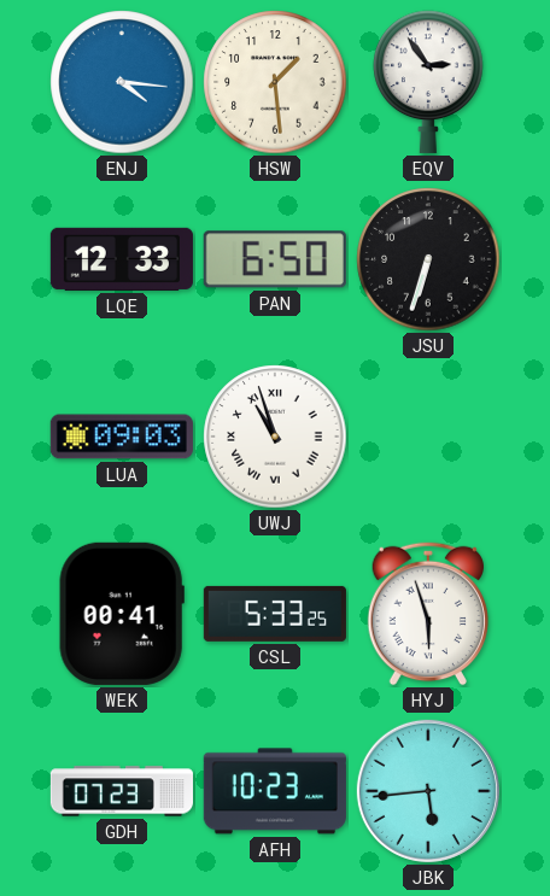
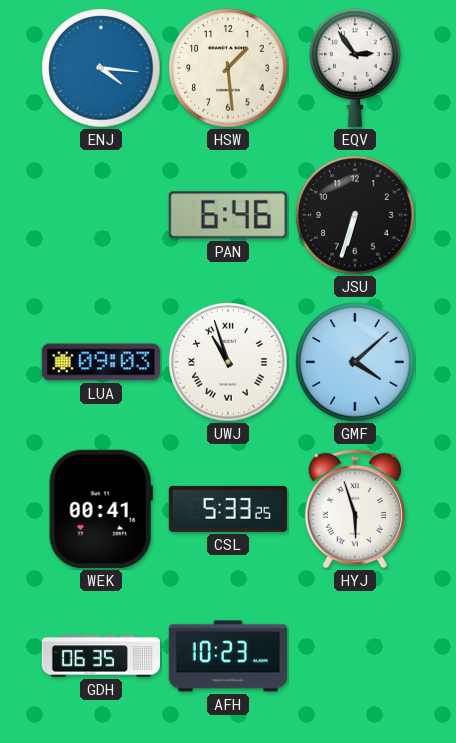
LQE: 12:33 -> none (122, 259)
PAN: 6:50 -> 6:46 (228, 215)
GMF: none -> 4:08 (355, 362)
GDH: 07:23 -> 06:35 (100, 656)
JBK: 5:44 -> none (428, 791)
